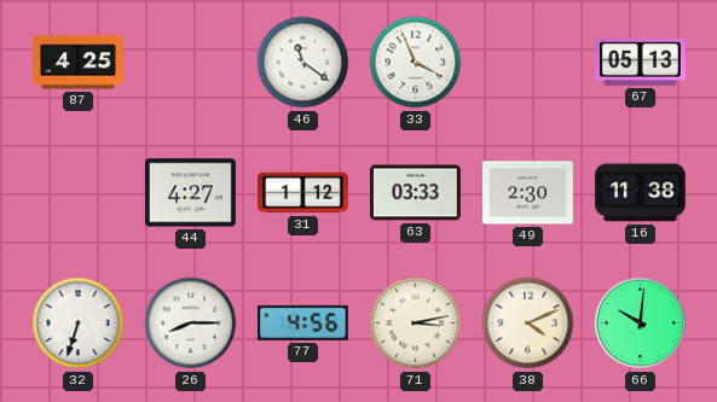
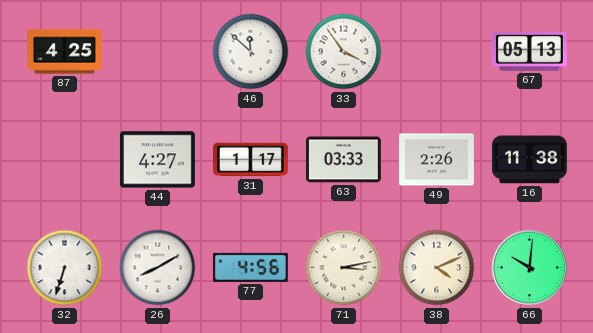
46: 11:21 -> 11:52 (251, 52)
33: 3:56 -> 3:54 (344, 52)
31: 1:12 -> 1:17 (251, 160)
49: 2:30 -> 2:26 (436, 160)
26: 8:15 -> 8:10 (158, 268)
